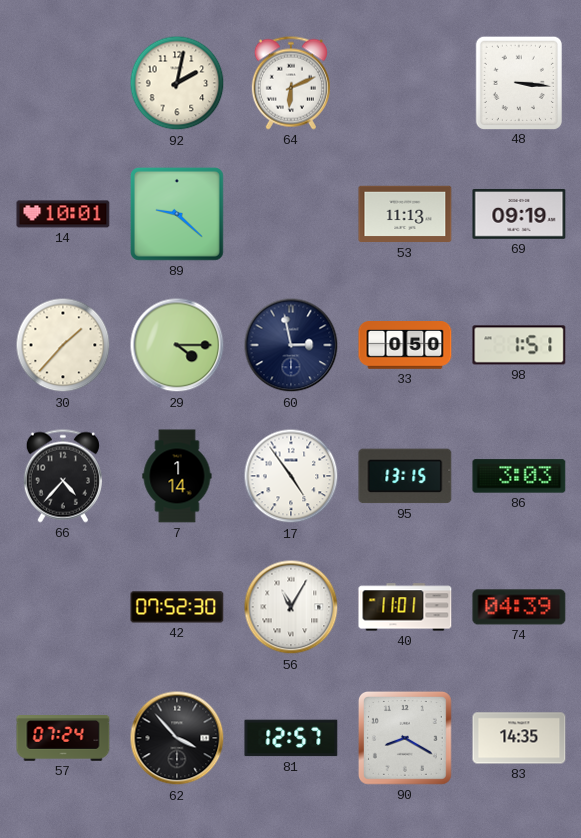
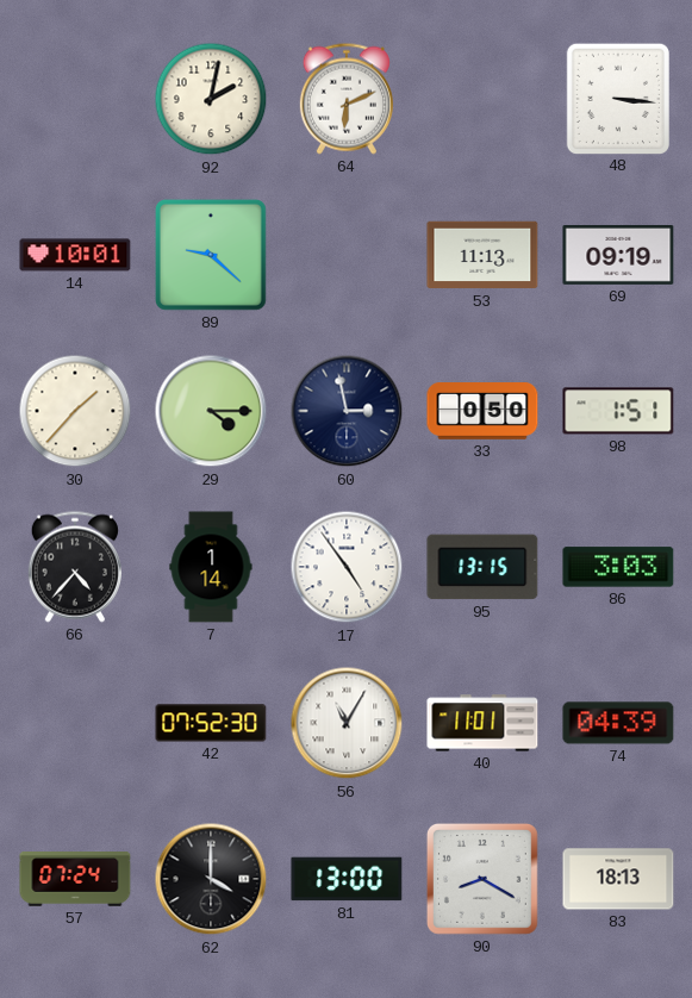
62: 3:53 -> 4:00 (211, 879)
81: 12:57 -> 13:00 (347, 879)
83: 14:35 -> 18:13 (618, 879)
